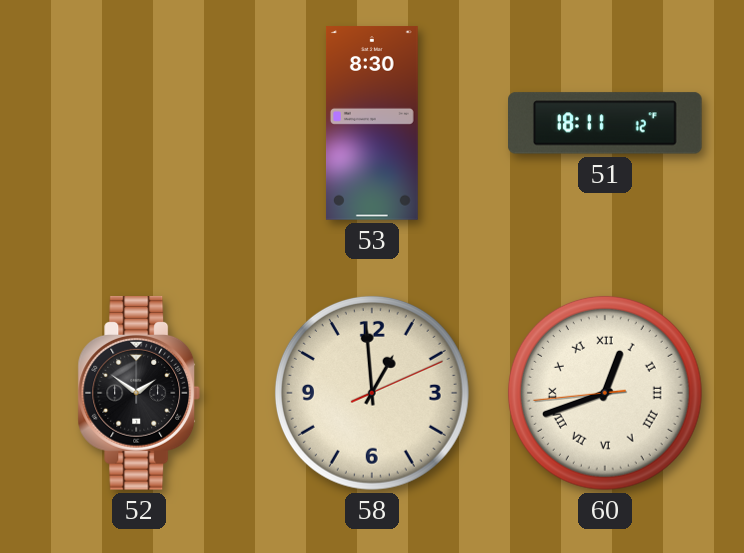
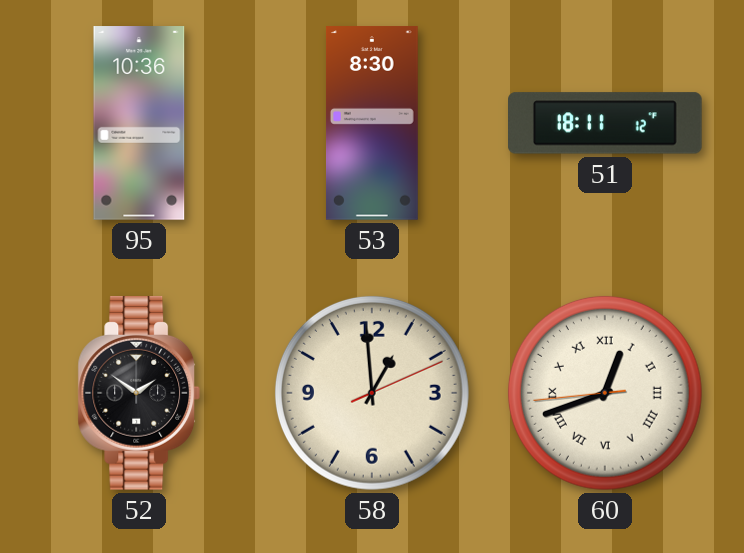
95: none -> 10:36 (139, 123)
